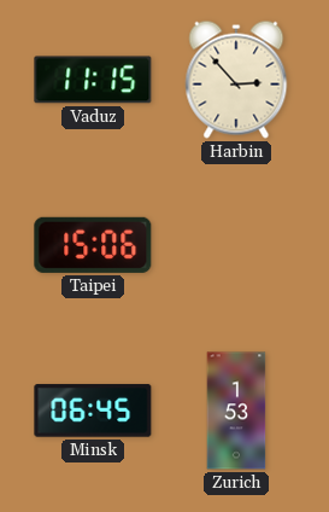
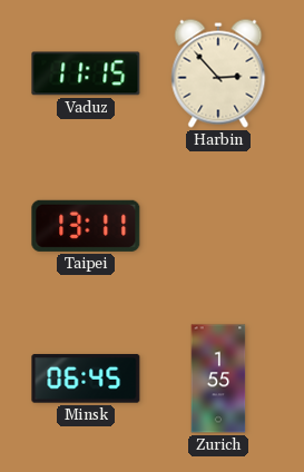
Taipei: 15:06 -> 13:11 (86, 226)
Zurich: 1:53 -> 1:55 (218, 378)
